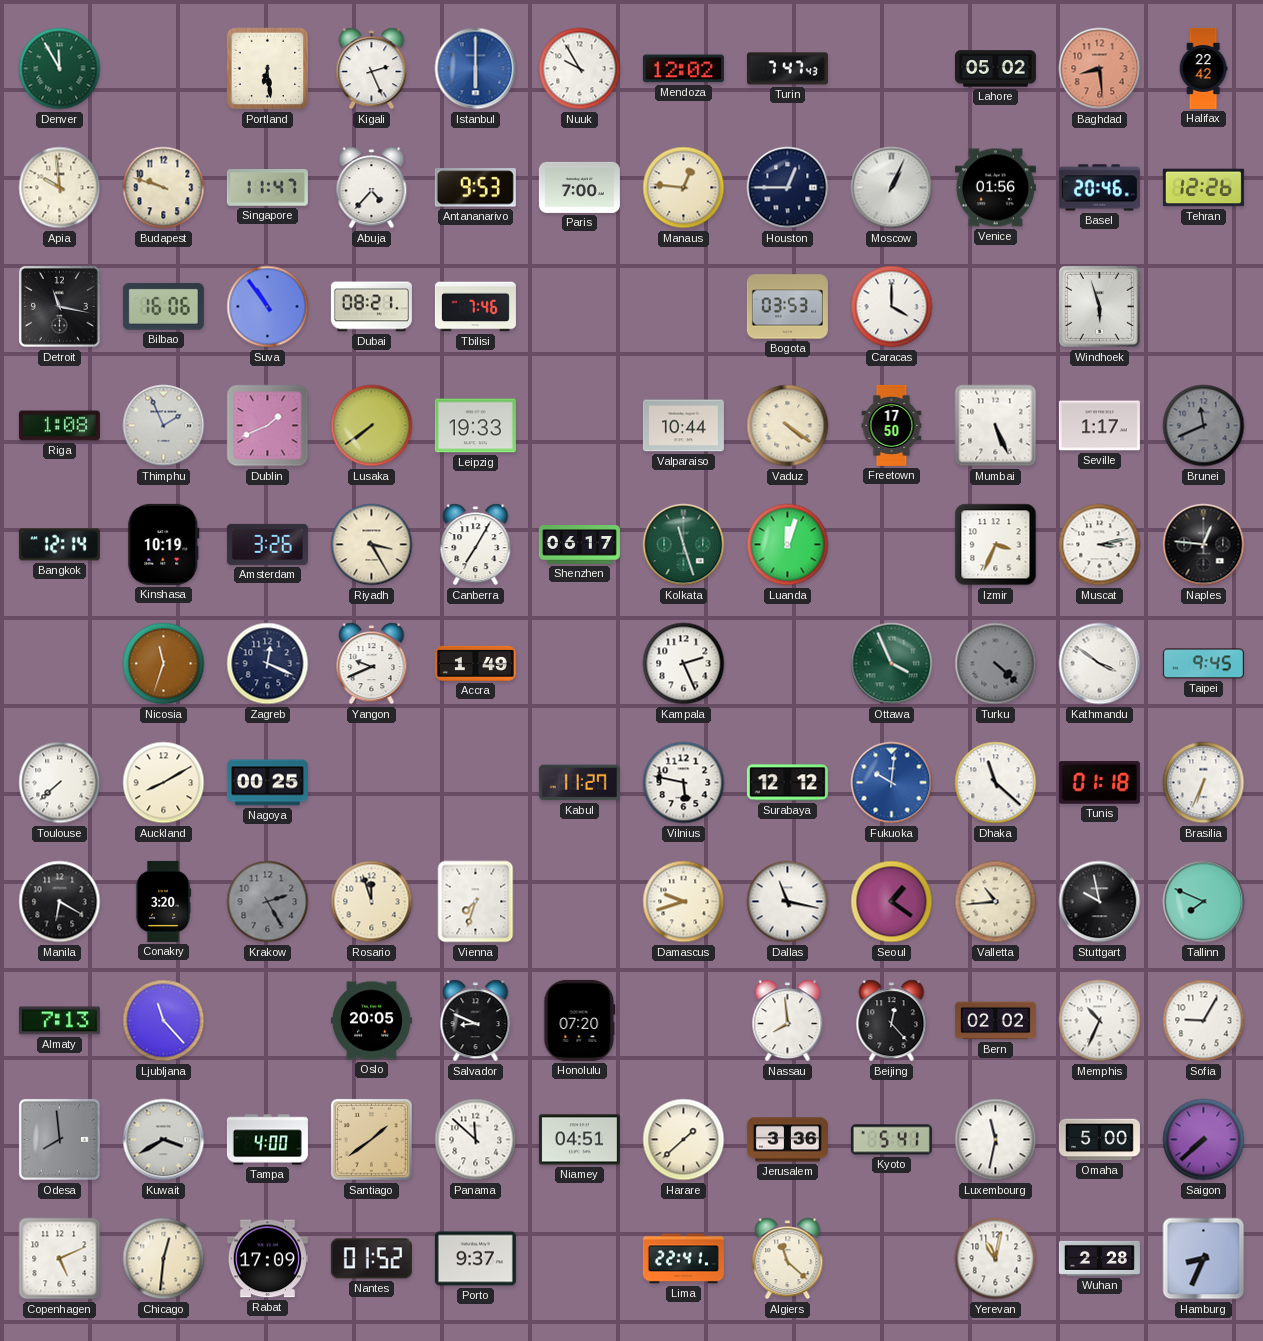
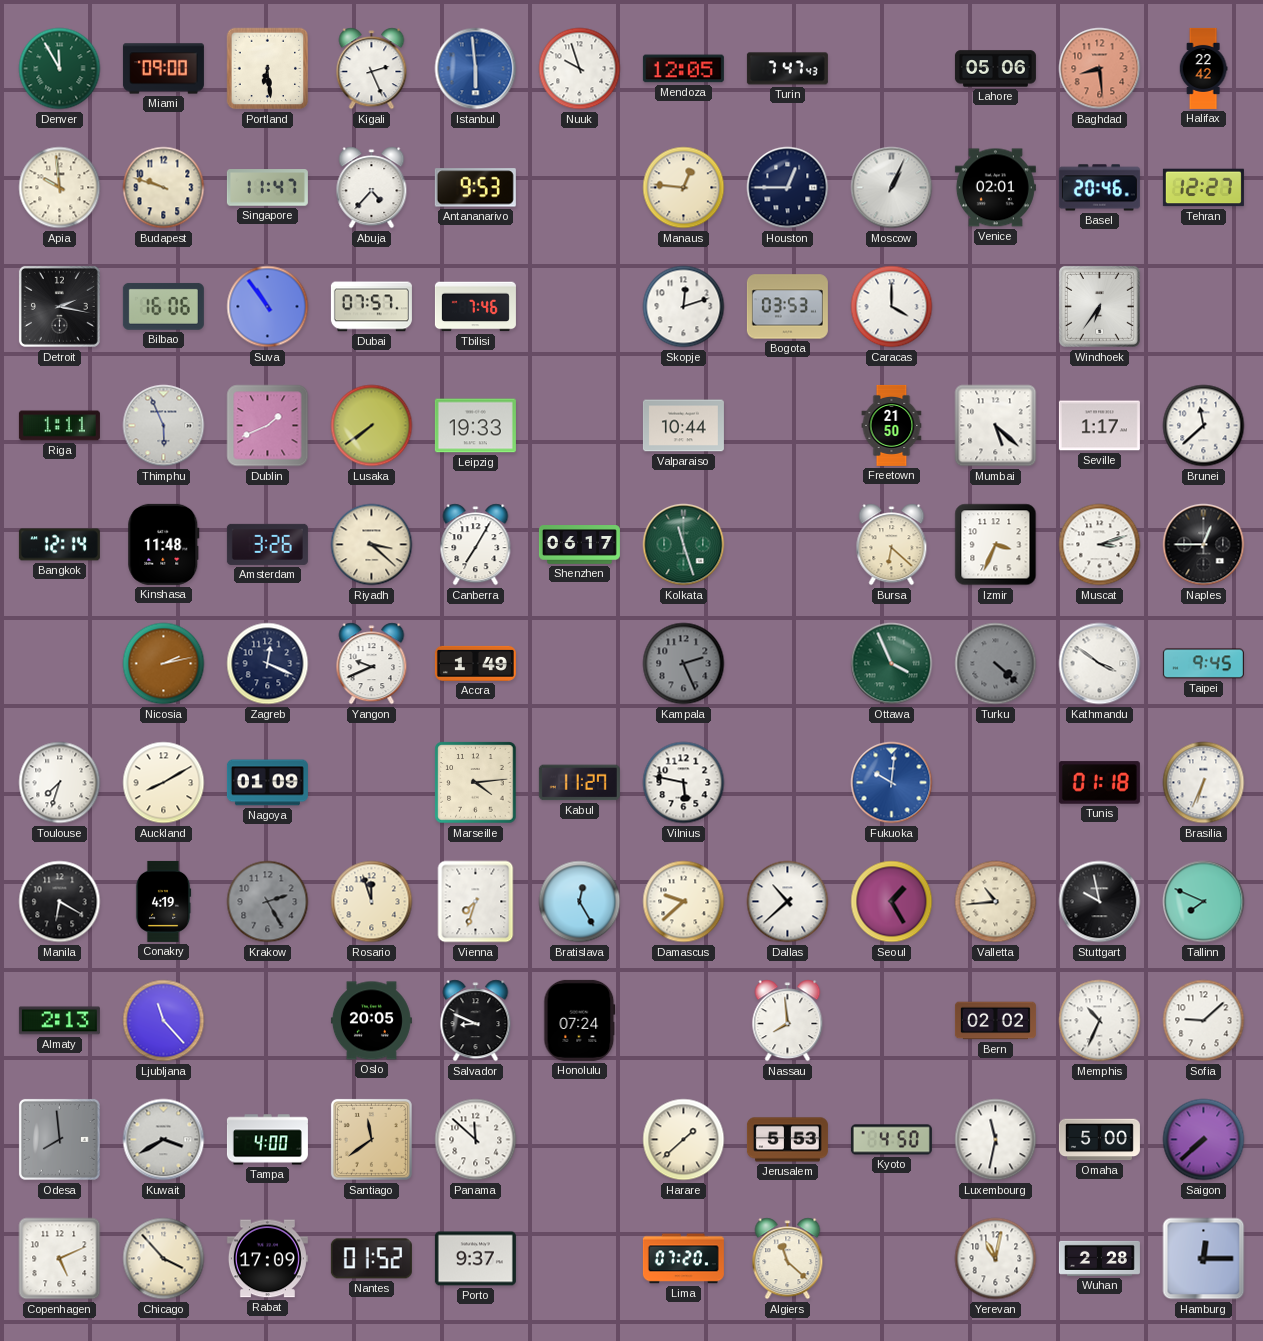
Miami: none -> 09:00 (163, 69)
Istanbul: 6:00 -> 5:59 (476, 69)
Nuuk: 9:55 -> 9:57 (580, 69)
Mendoza: 12:02 -> 12:05 (683, 69)
Lahore: 05:02 -> 05:06 (995, 69)
Paris: 7:00 -> none (579, 187)
Venice: 01:56 -> 02:01 (995, 188)
Tehran: 12:26 -> 12:27 (1203, 188)
Detroit: 11:17 -> 2:17 (59, 306)
Dubai: 08:21 -> 07:57 (371, 307)
Skopje: none -> 12:12 (684, 307)
Windhoek: 5:57 -> 6:36 (1099, 306)
Riga: 1:08 -> 1:11 (59, 426)
Thimphu: 1:56 -> 5:56 (164, 426)
Vaduz: 4:21 -> none (788, 426)
Freetown: 17:50 -> 21:50 (892, 425)
Mumbai: 5:26 -> 5:22 (996, 426)
Brunei: 11:41 -> 11:38 (1204, 426)
Brunei dial: grey -> white (1204, 426)
Kinshasa: 10:19 -> 11:48 (164, 544)
Riyadh: 3:25 -> 3:22 (372, 545)
Luanda: 12:03 -> none (788, 545)
Bursa: none -> 6:22 (892, 545)
Muscat: 3:13 -> 3:12 (1100, 545)
Naples: 12:46 -> 12:45 (1204, 545)
Nicosia: 11:33 -> 2:13 (164, 664)
Kampala dial: white -> grey (684, 664)
Toulouse: 7:38 -> 7:33 (60, 783)
Nagoya: 00:25 -> 01:09 (267, 783)
Marseille: none -> 4:14 (476, 783)
Surabaya: 12:12 -> none (787, 783)
Dhaka: 11:22 -> none (996, 783)
Conakry: 3:20 -> 4:19 (163, 901)
Bratislava: none -> 12:25 (580, 902)
Damascus: 9:42 -> 9:38 (684, 902)
Dallas: 11:17 -> 10:38 (788, 902)
Seoul: 1:21 -> 1:25 (892, 902)
Almaty: 7:13 -> 2:13 (59, 1021)
Honolulu: 07:20 -> 07:24 (580, 1020)
Beijing: 12:23 -> none (892, 1021)
Sofia: 9:05 -> 9:08 (1204, 1021)
Santiago: 1:39 -> 11:39 (371, 1139)
Niamey: 04:51 -> none (579, 1140)
Jerusalem: 3:36 -> 5:53 (787, 1140)
Kyoto: 5:41 -> 4:50 (891, 1140)
Chicago: 12:31 -> 3:53 (164, 1259)
Lima: 22:41 -> 07:20 (683, 1259)
Hamburg: 8:34 -> 12:15 (1204, 1259)
